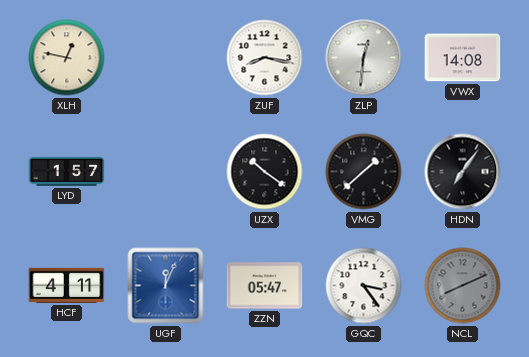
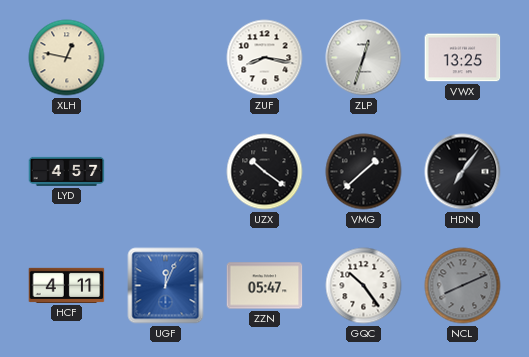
ZLP: 12:31 -> 12:33 (364, 58)
VWX: 14:08 -> 13:25 (463, 58)
LYD: 1:57 -> 4:57 (67, 171)
GQC: 3:24 -> 10:24 (364, 286)
